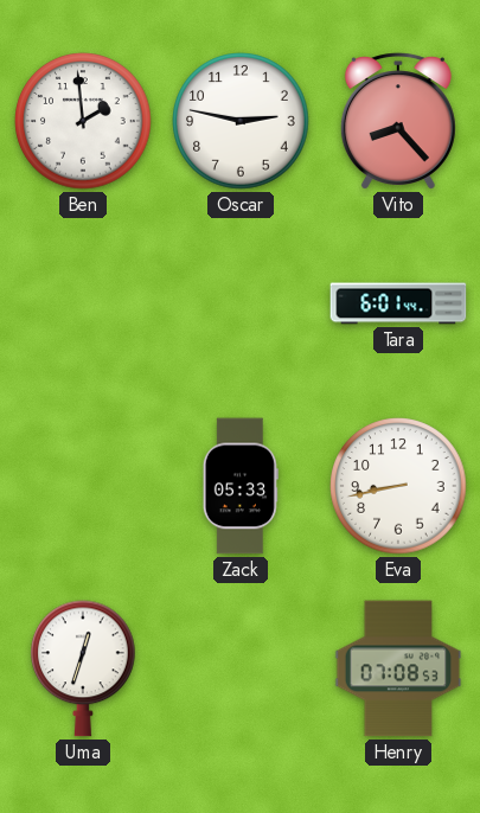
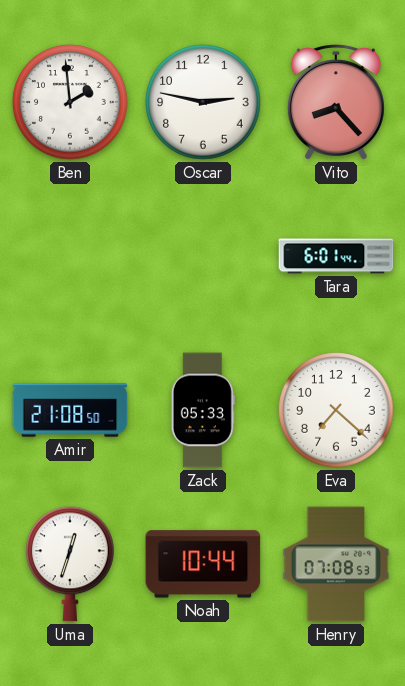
Amir: none -> 21:08 (70, 410)
Eva: 8:43 -> 7:22 (336, 410)
Noah: none -> 10:44 (203, 564)
